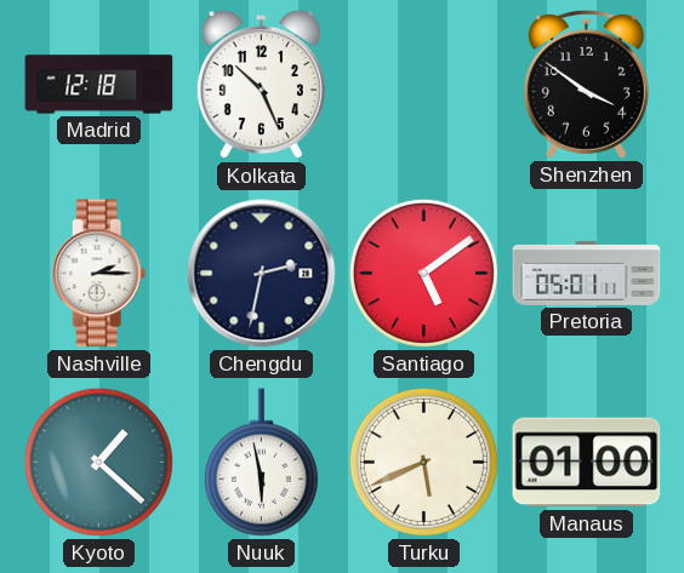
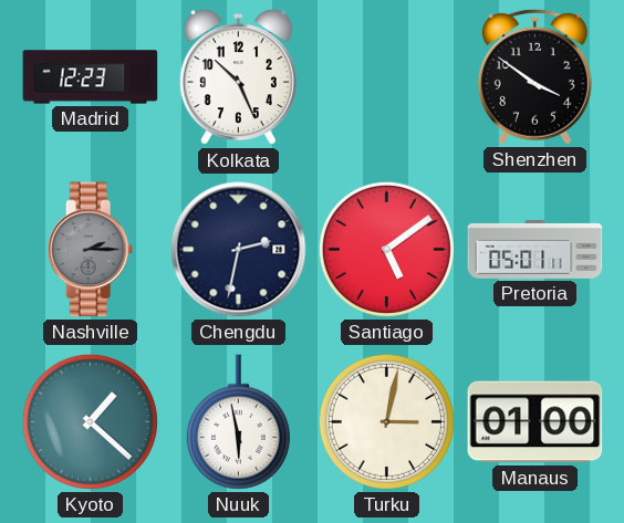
Madrid: 12:18 -> 12:23 (91, 77)
Nashville dial: white -> grey (91, 250)
Turku: 5:41 -> 3:02 (386, 421)
